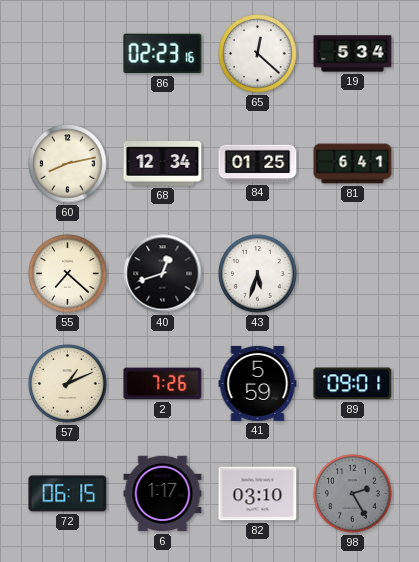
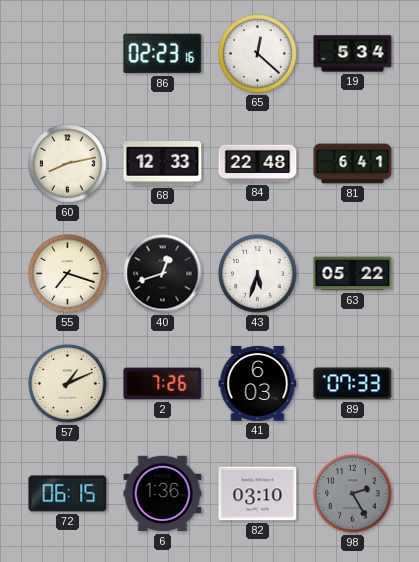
68: 12:34 -> 12:33 (163, 164)
84: 01:25 -> 22:48 (258, 164)
55: 7:22 -> 7:18 (68, 274)
63: none -> 05:22 (353, 274)
41: 5:59 -> 6:03 (258, 383)
89: 09:01 -> 07:33 (353, 384)
6: 1:17 -> 1:36 (163, 494)
